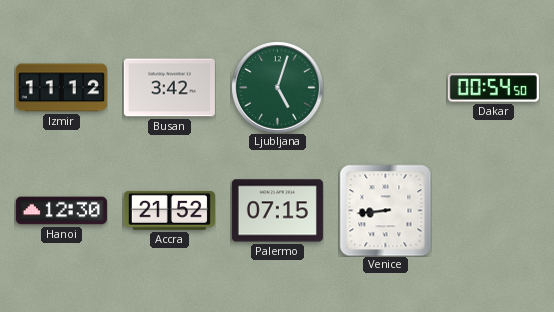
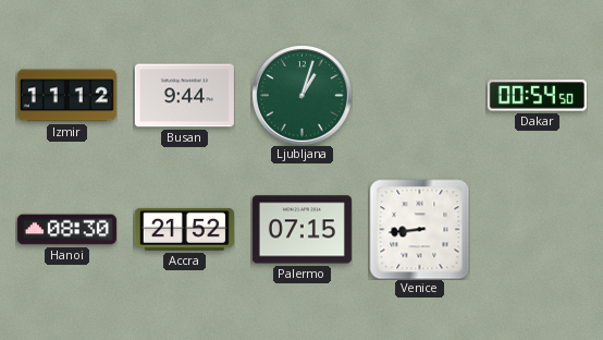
Busan: 3:42 -> 9:44 (184, 96)
Ljubljana: 5:03 -> 1:03 (303, 96)
Hanoi: 12:30 -> 08:30 (66, 230)
